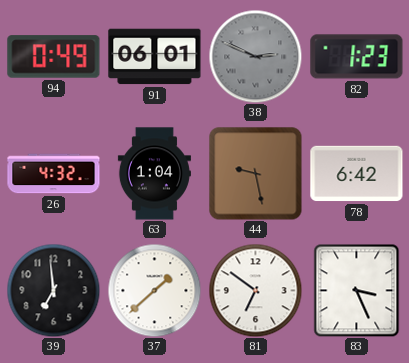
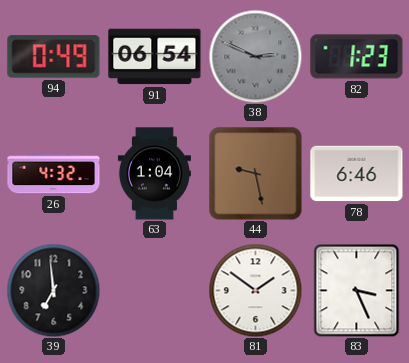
91: 06:01 -> 06:54 (155, 57)
78: 6:42 -> 6:46 (357, 174)
37: 1:38 -> none (154, 290)
81: 6:51 -> 1:51 (255, 290)
